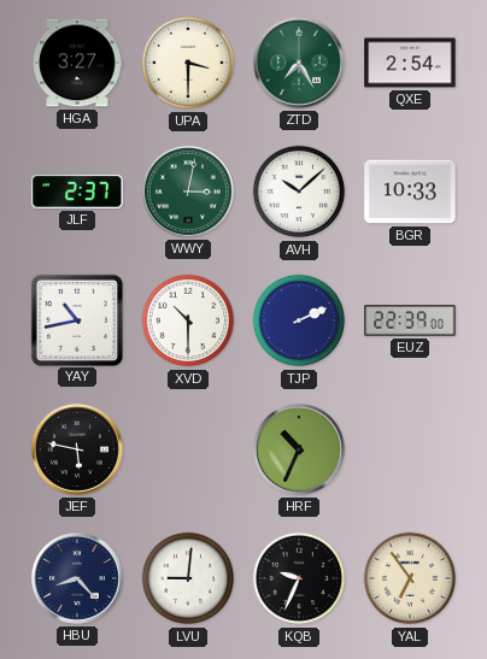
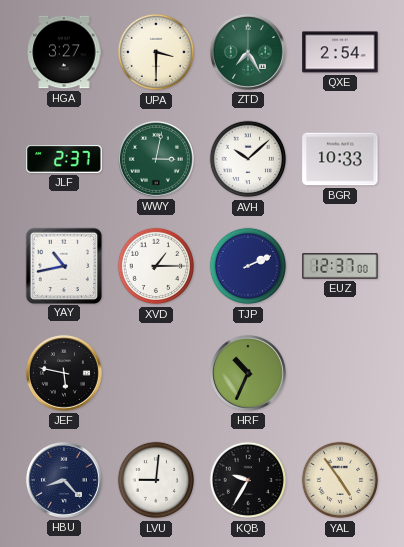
XVD: 10:30 -> 1:15 (156, 266)
EUZ: 22:39 -> 12:37 (340, 266)
KQB: 9:34 -> 9:35 (248, 480)
YAL: 6:54 -> 4:54 (340, 480)
